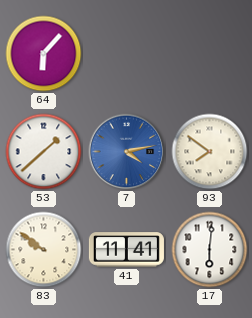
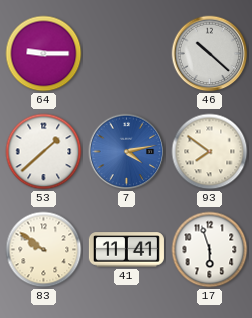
64: 6:07 -> 9:15 (44, 54)
46: none -> 10:22 (210, 54)
17: 6:01 -> 5:57 (210, 250)
